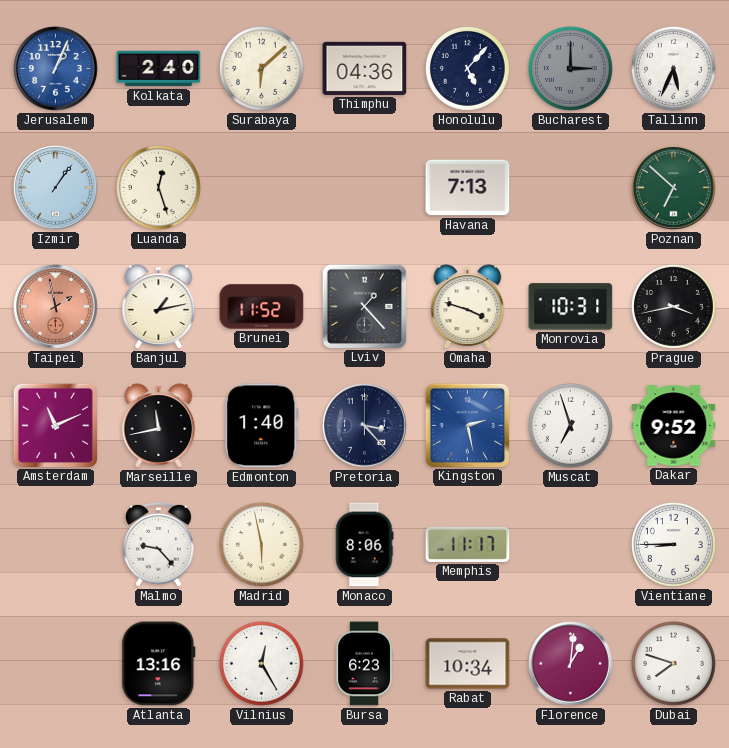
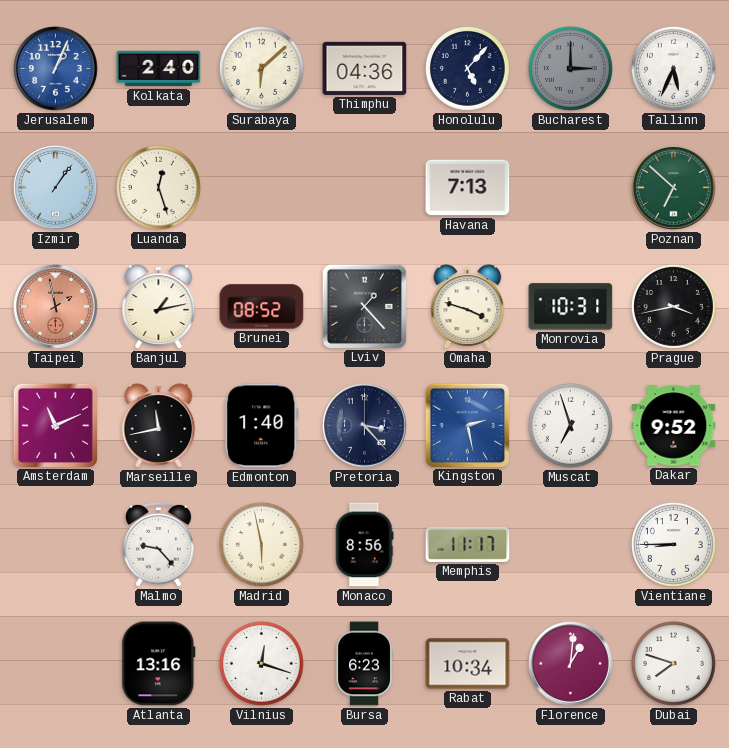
Brunei: 11:52 -> 08:52 (262, 307)
Monaco: 8:06 -> 8:56 (364, 545)
Vilnius: 12:25 -> 12:18 (262, 664)
